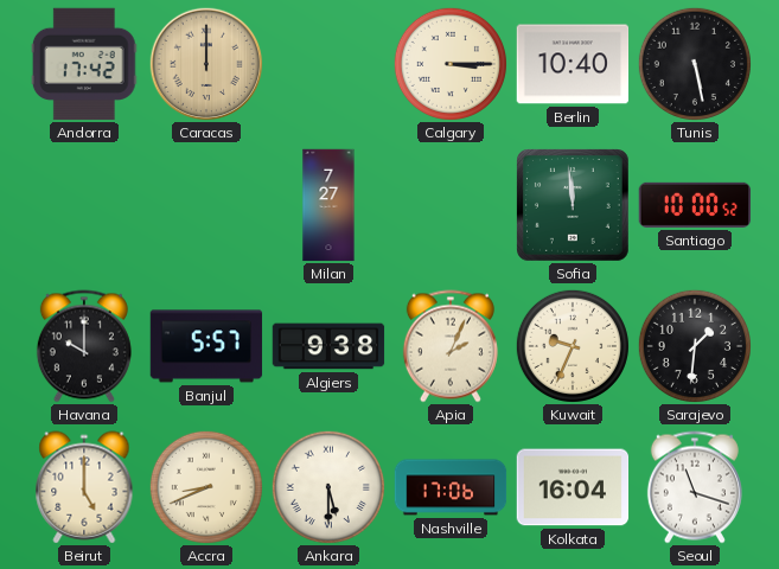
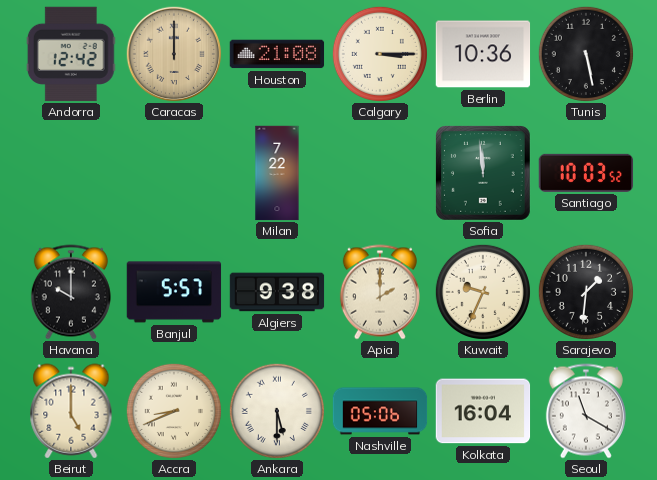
Andorra: 17:42 -> 12:42 (71, 54)
Houston: none -> 21:08 (277, 54)
Berlin: 10:40 -> 10:36 (483, 54)
Milan: 7:27 -> 7:22 (277, 173)
Santiago: 10:00 -> 10:03 (586, 173)
Apia: 2:04 -> 2:00 (380, 292)
Nashville: 17:06 -> 05:06 (380, 411)
Seoul: 11:18 -> 11:20 (586, 411)
